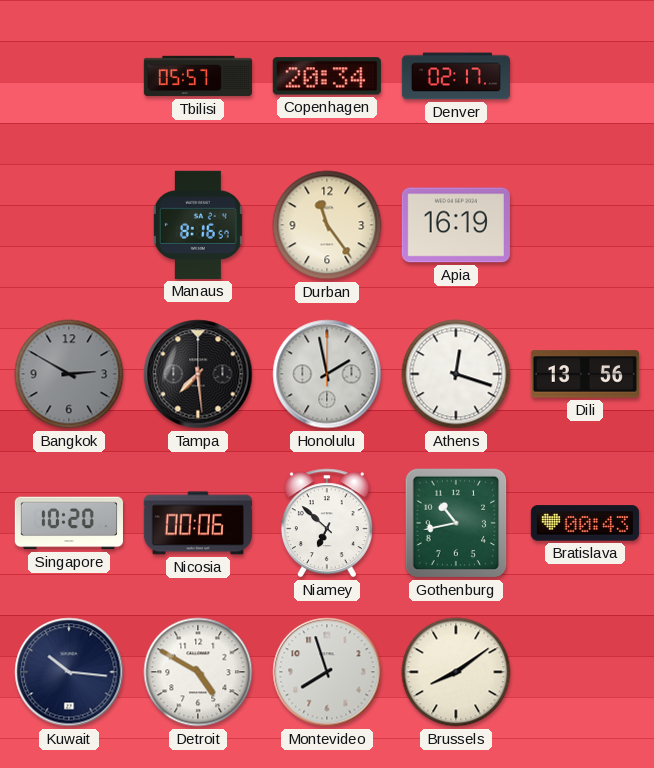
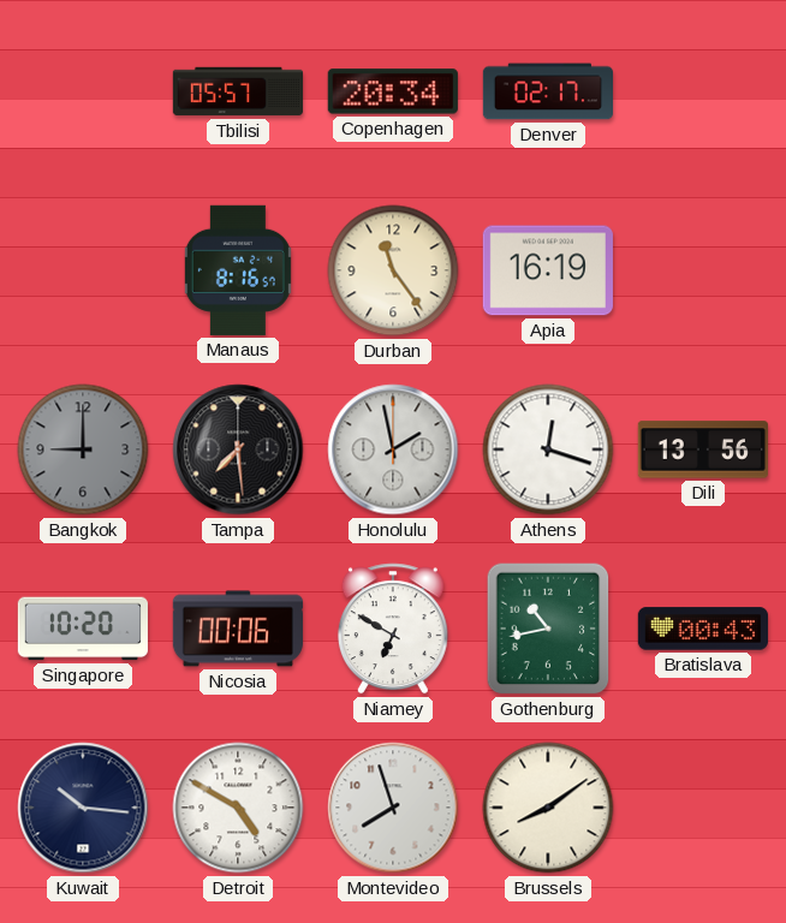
Bangkok: 2:50 -> 9:00 (83, 449)
Niamey: 6:52 -> 6:50 (393, 629)
